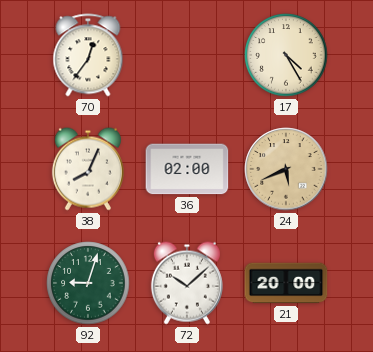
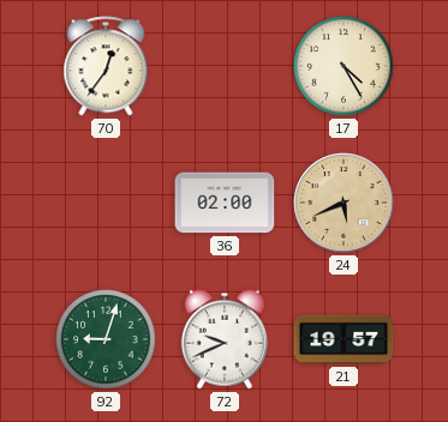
38: 8:04 -> none (88, 169)
72: 10:08 -> 9:41 (225, 339)
21: 20:00 -> 19:57 (344, 339)
